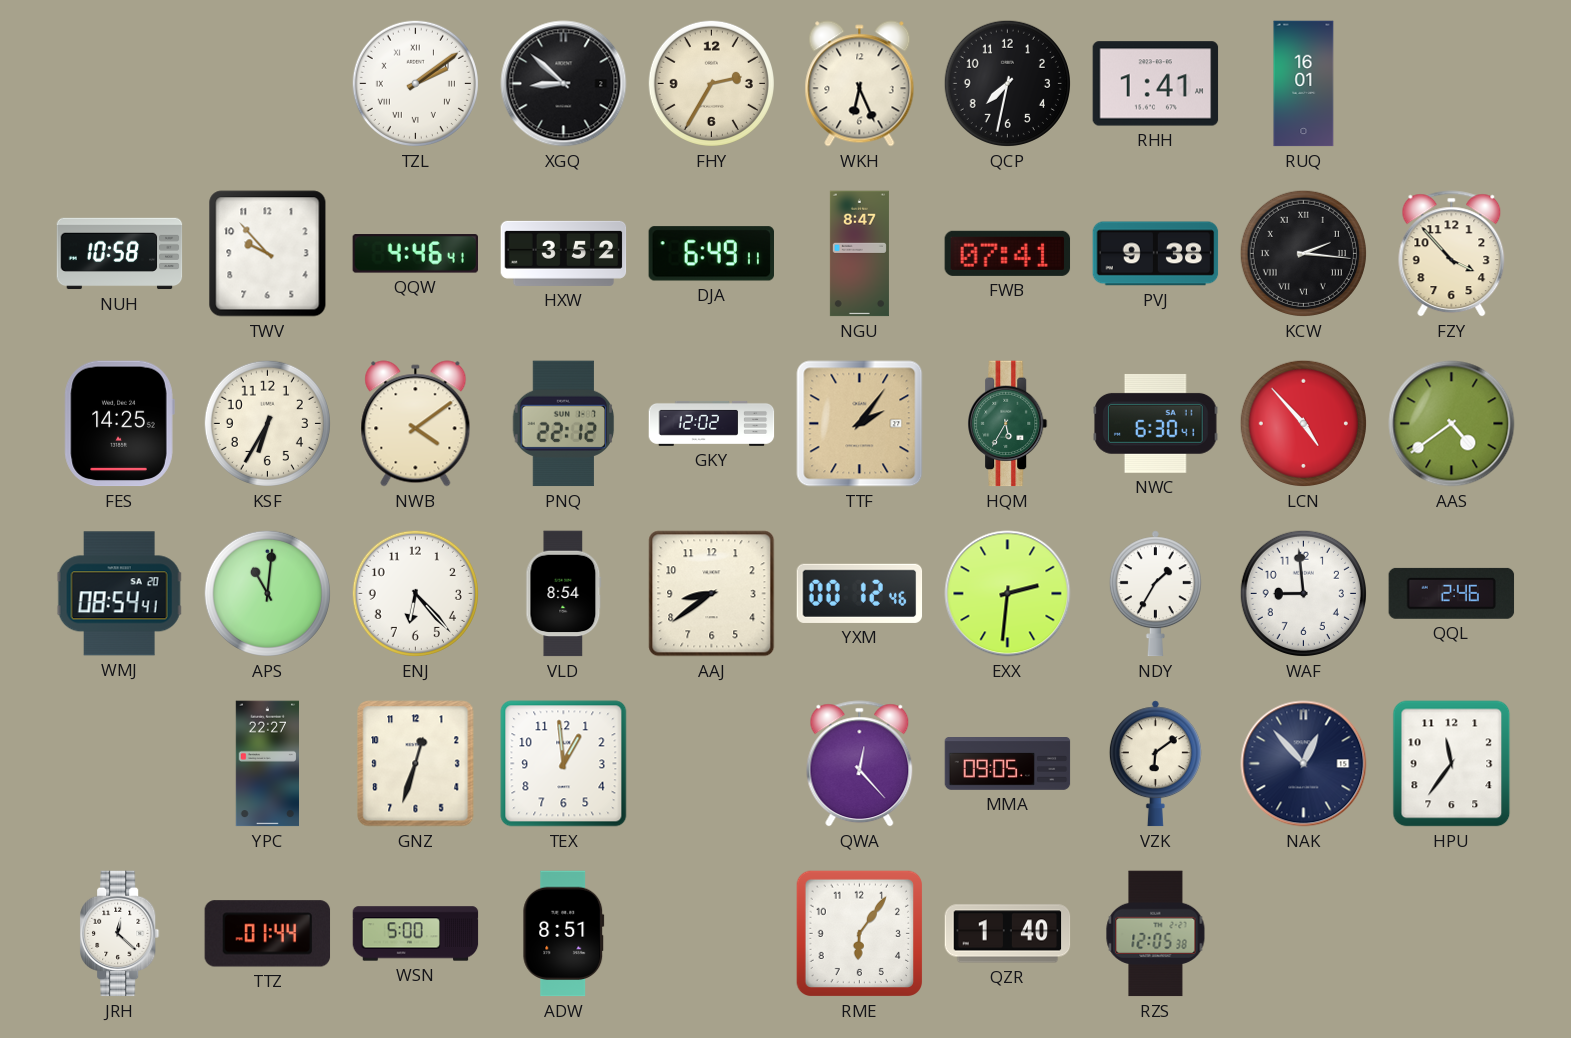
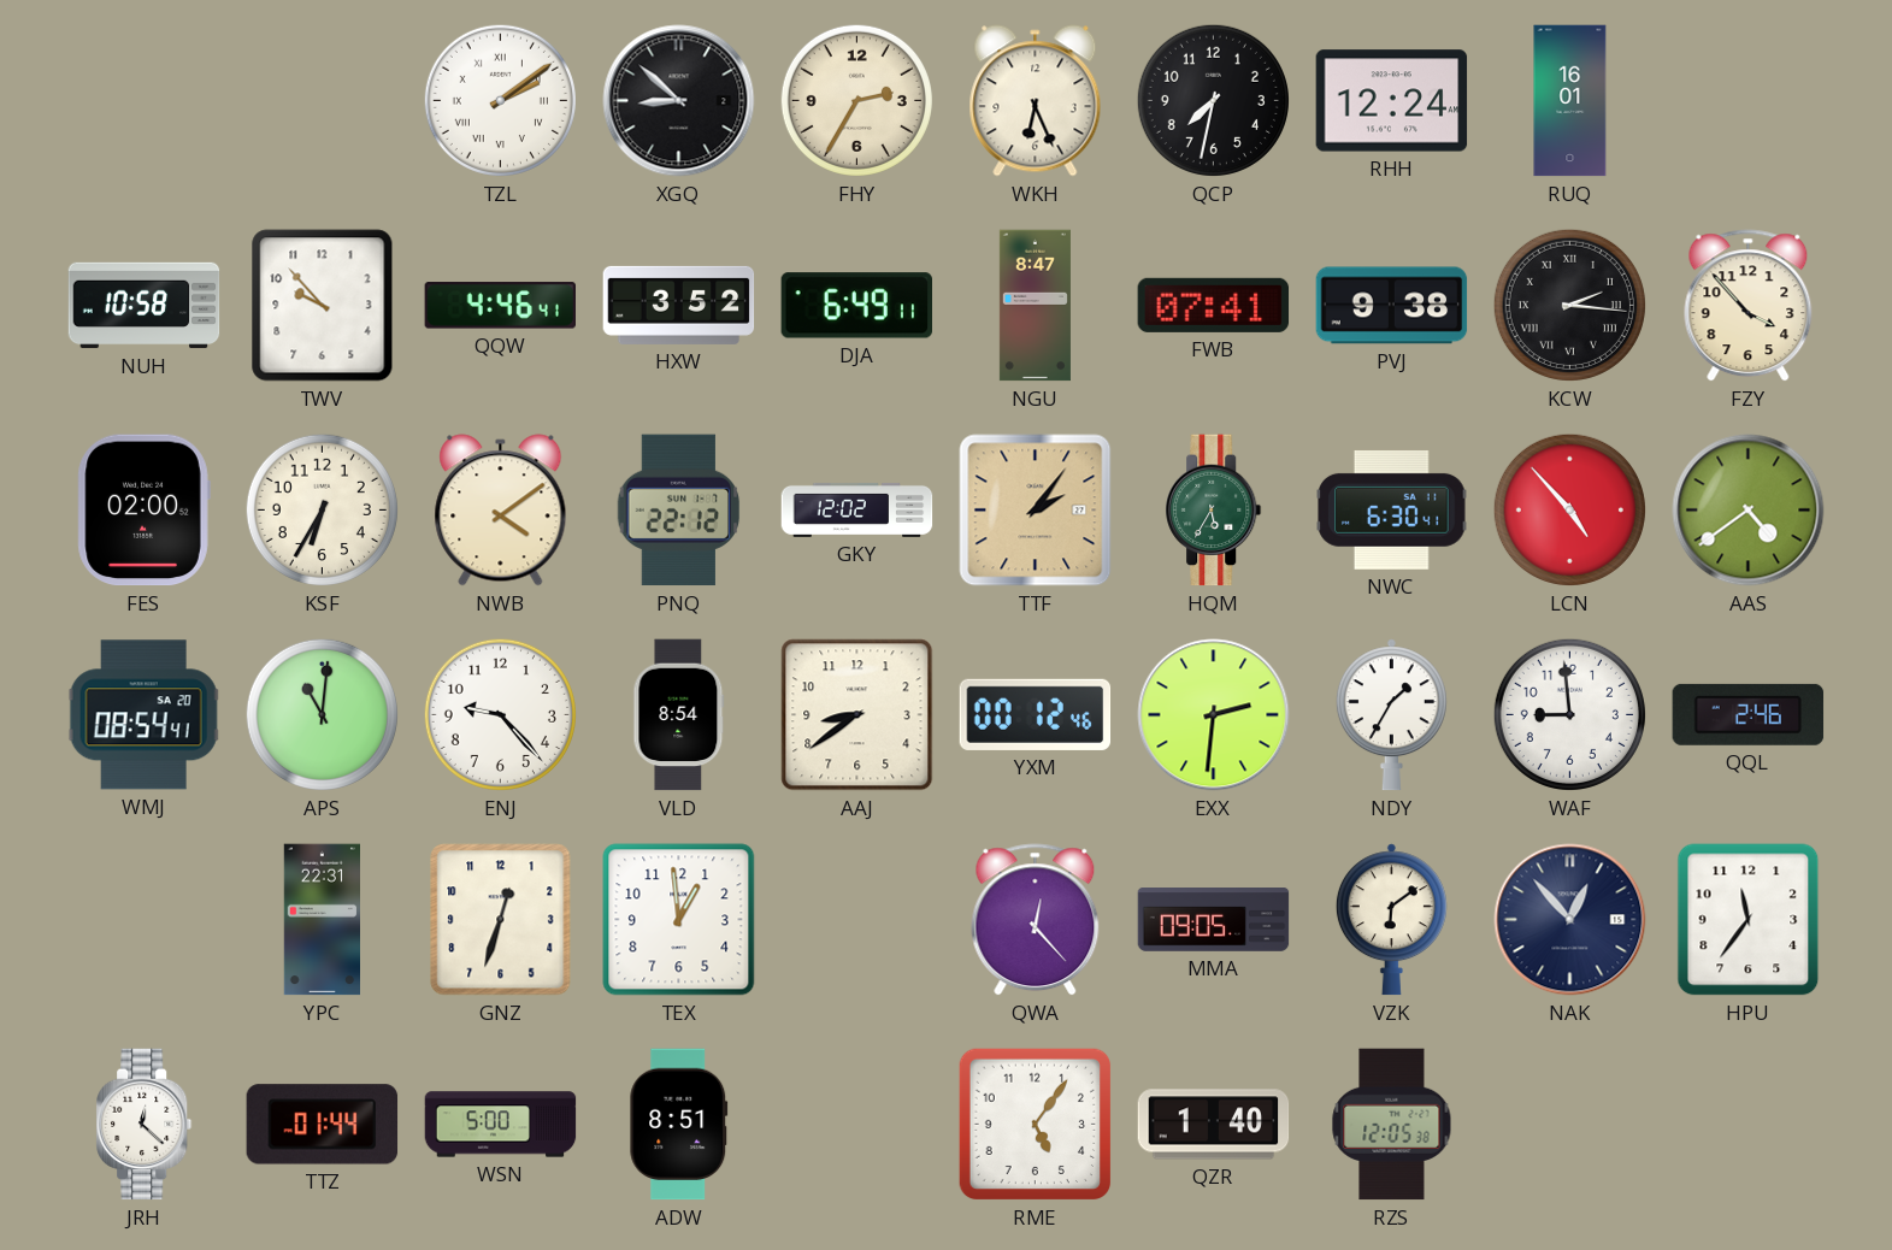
RHH: 1:41 -> 12:24 (1392, 101)
FES: 14:25 -> 02:00 (143, 511)
ENJ: 6:23 -> 9:23 (500, 714)
YPC: 22:27 -> 22:31 (322, 920)
RME: 6:06 -> 5:06 (1036, 1125)
